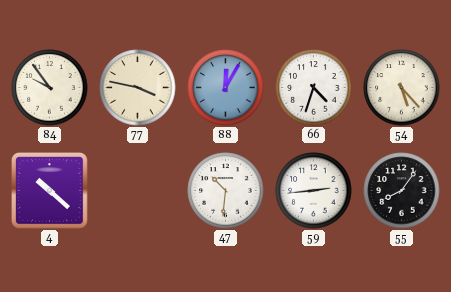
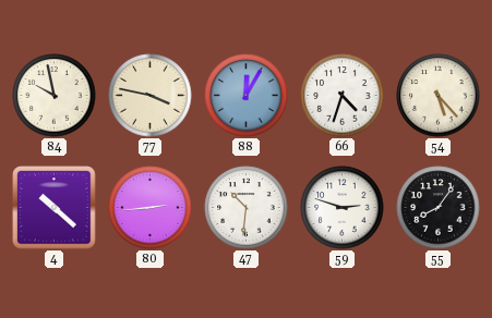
84: 9:54 -> 9:58 (55, 96)
80: none -> 2:44 (151, 208)
59: 2:44 -> 2:48 (343, 208)
